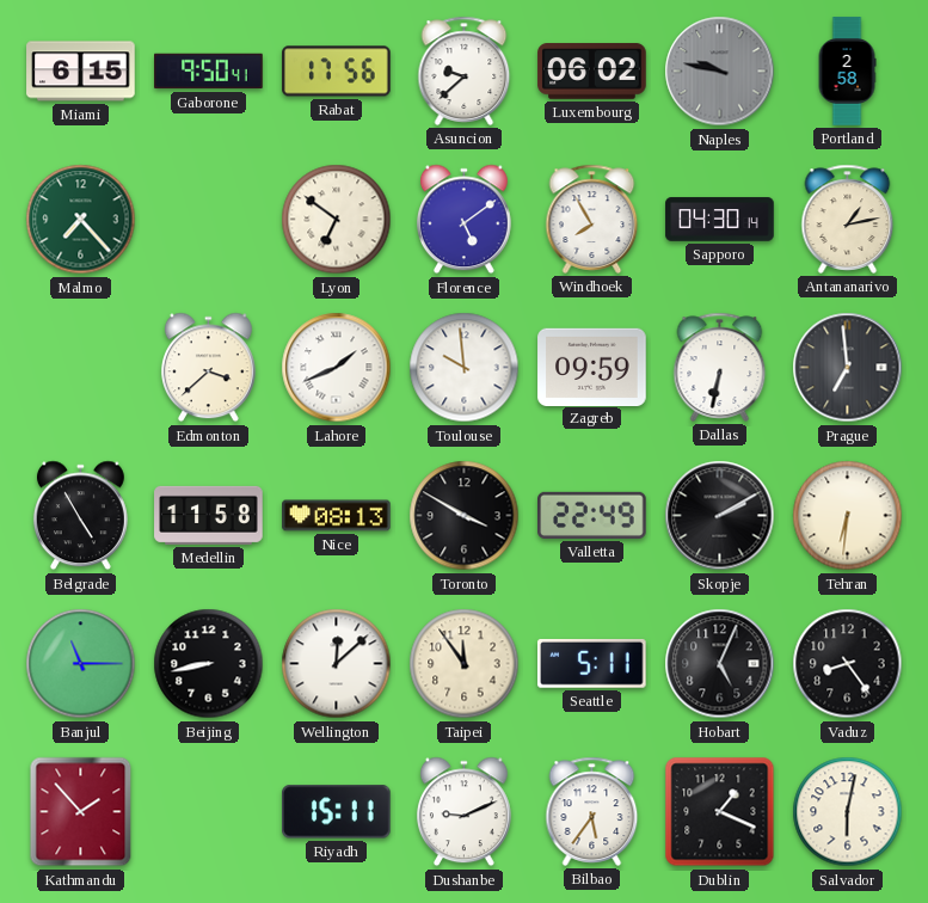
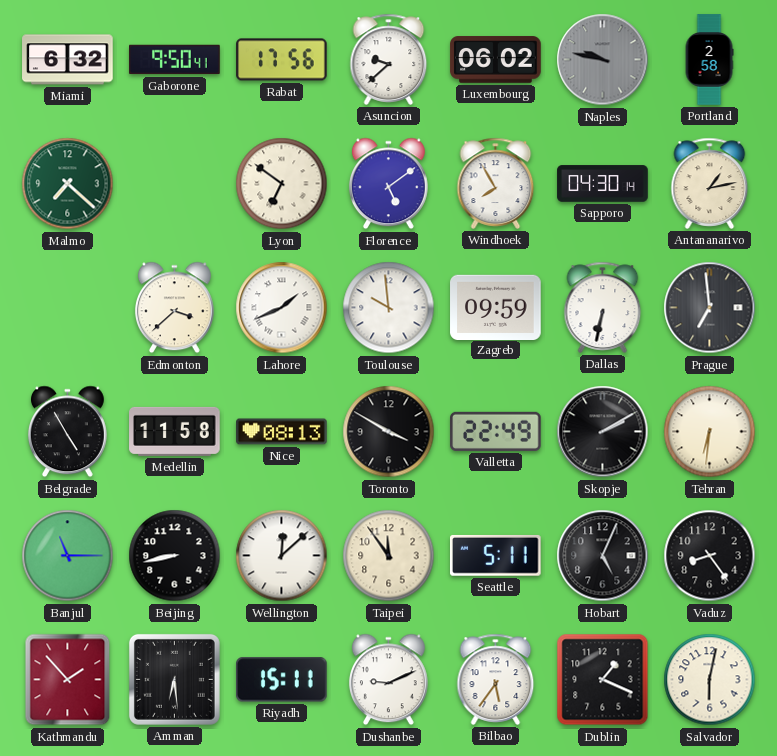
Miami: 6:15 -> 6:32 (68, 60)
Malmo: 7:23 -> 7:22 (68, 184)
Amman: none -> 6:29 (174, 679)
